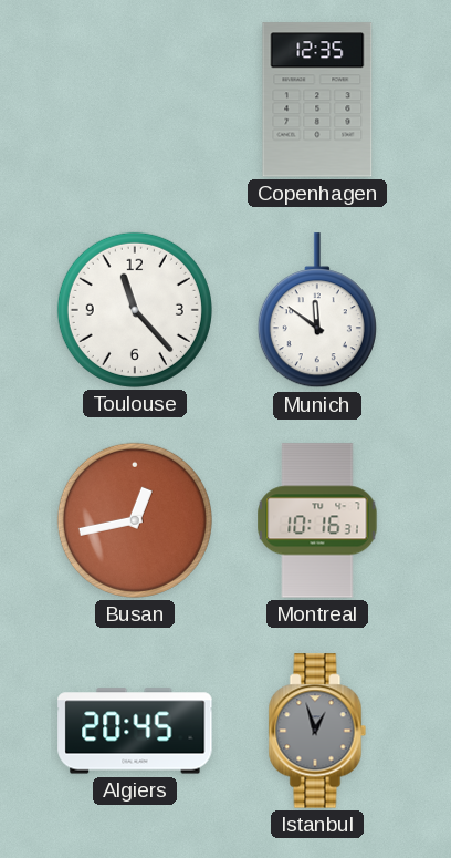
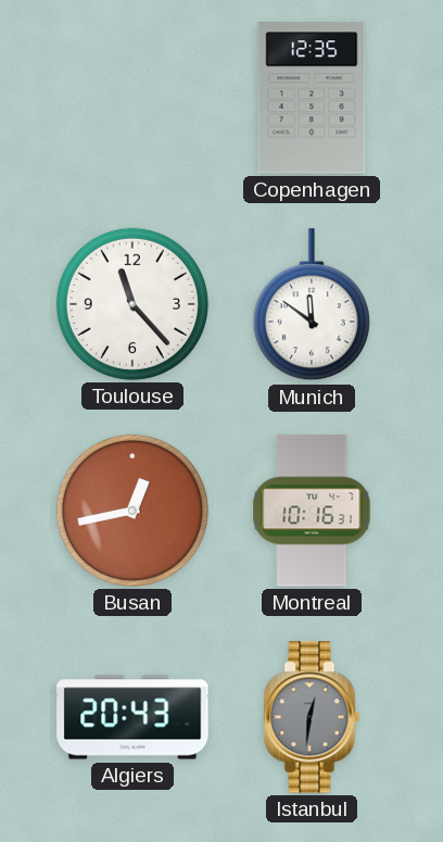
Algiers: 20:45 -> 20:43 (132, 717)
Istanbul: 12:57 -> 12:31 (312, 717)
